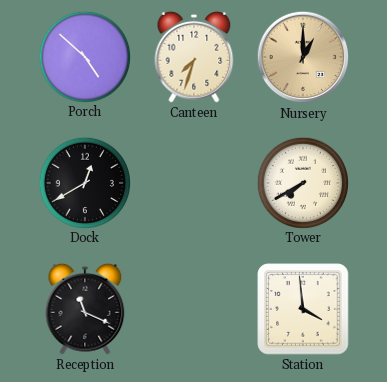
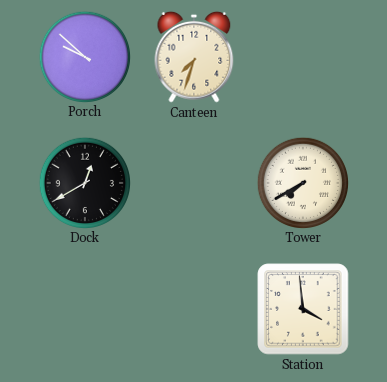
Porch: 4:52 -> 9:52 (84, 56)
Nursery: 1:00 -> none (303, 57)
Reception: 11:19 -> none (85, 309)
